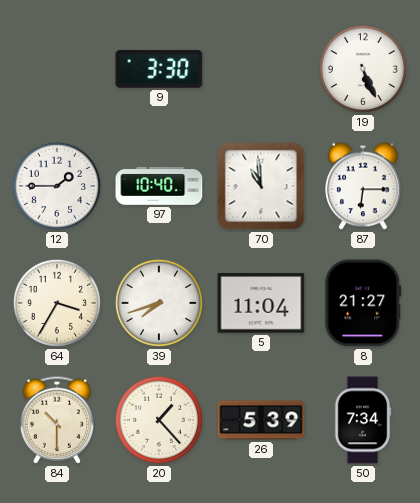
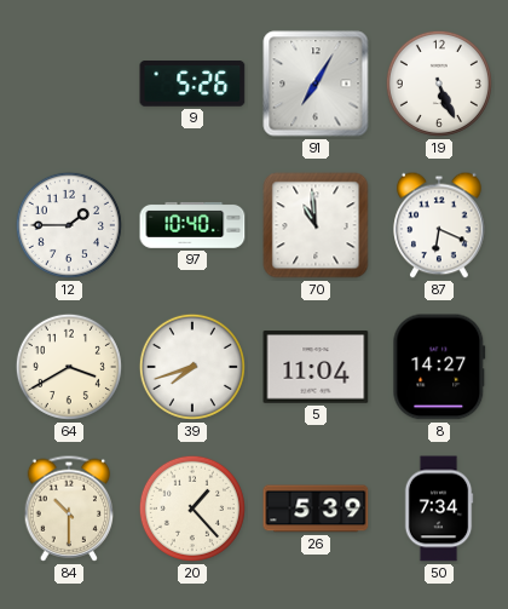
9: 3:30 -> 5:26 (192, 84)
91: none -> 7:05 (316, 84)
87: 6:15 -> 6:19 (439, 225)
64: 3:35 -> 3:40 (69, 367)
8: 21:27 -> 14:27 (439, 367)
